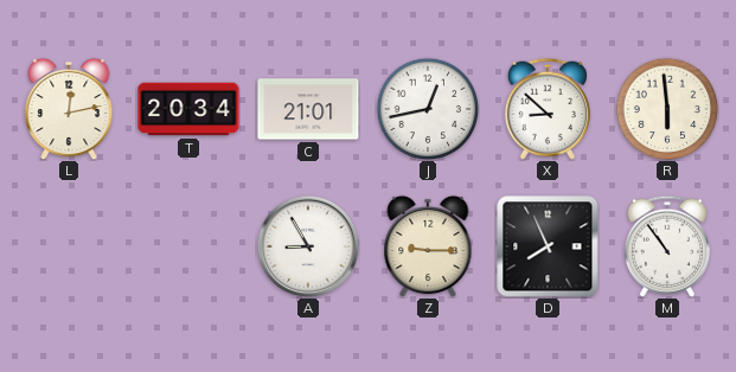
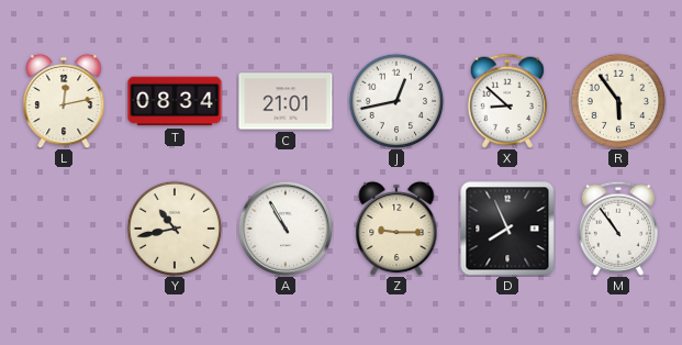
T: 20:34 -> 08:34 (175, 101)
R: 5:59 -> 5:54 (618, 101)
Y: none -> 10:43 (175, 229)
A: 8:55 -> 10:55 (286, 229)
